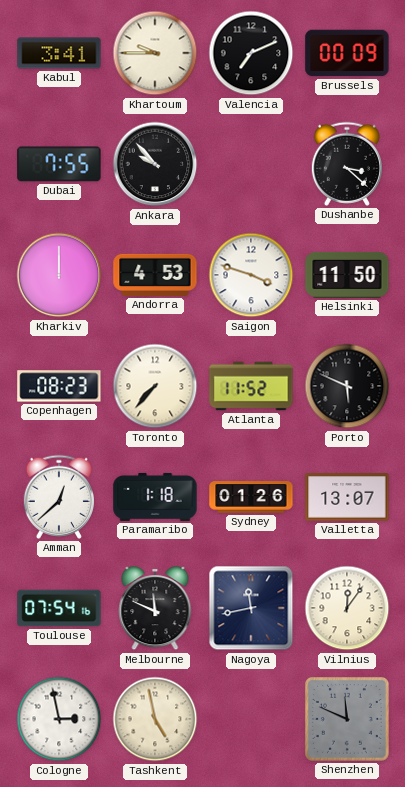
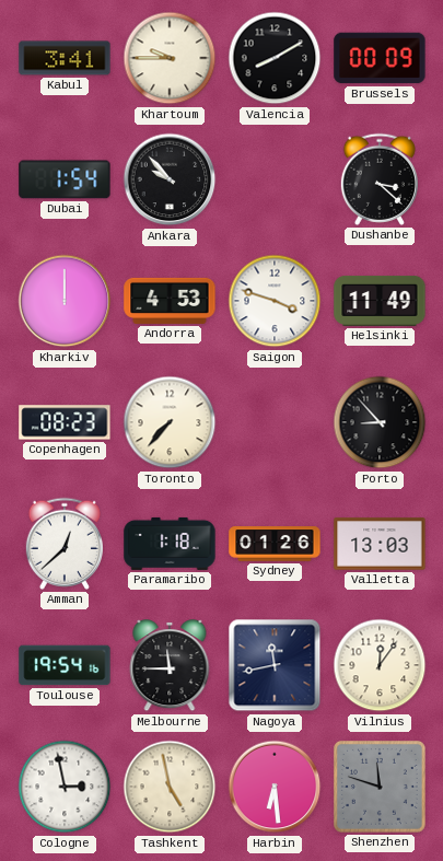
Valencia: 7:11 -> 8:10 (275, 58)
Dubai: 7:55 -> 1:54 (65, 179)
Helsinki: 11:50 -> 11:49 (380, 301)
Atlanta: 11:52 -> none (251, 386)
Porto: 5:49 -> 8:53 (380, 422)
Valletta: 13:07 -> 13:03 (380, 544)
Toulouse: 07:54 -> 19:54 (65, 665)
Melbourne: 11:49 -> 11:45 (170, 666)
Harbin: none -> 6:29 (275, 787)
Shenzhen: 11:49 -> 11:48 (380, 787)
